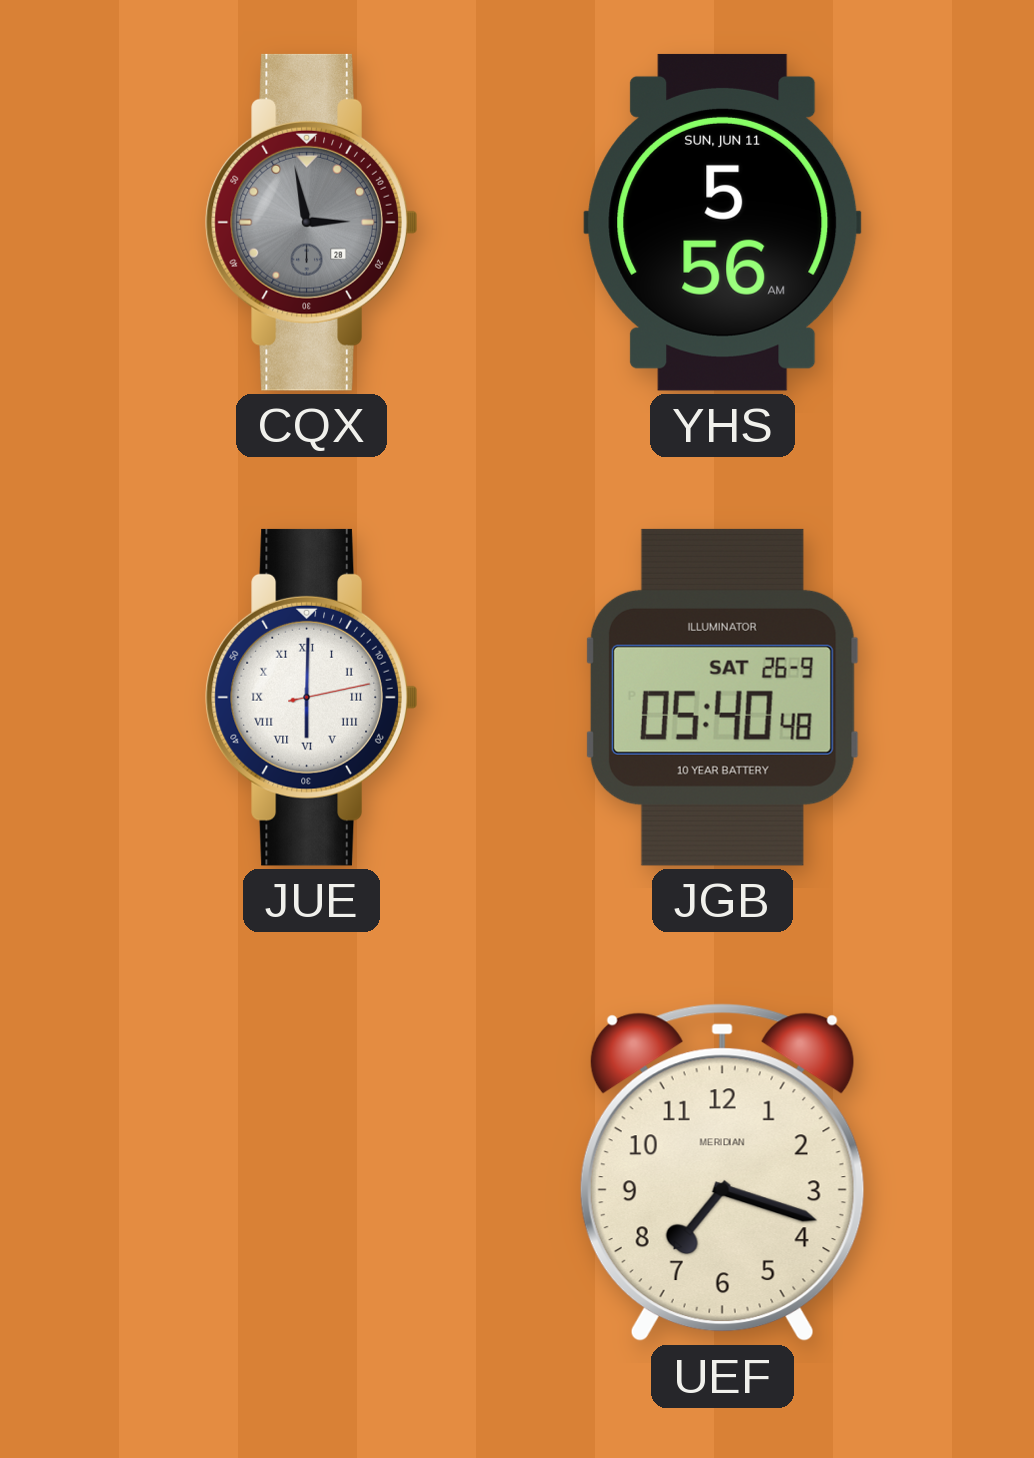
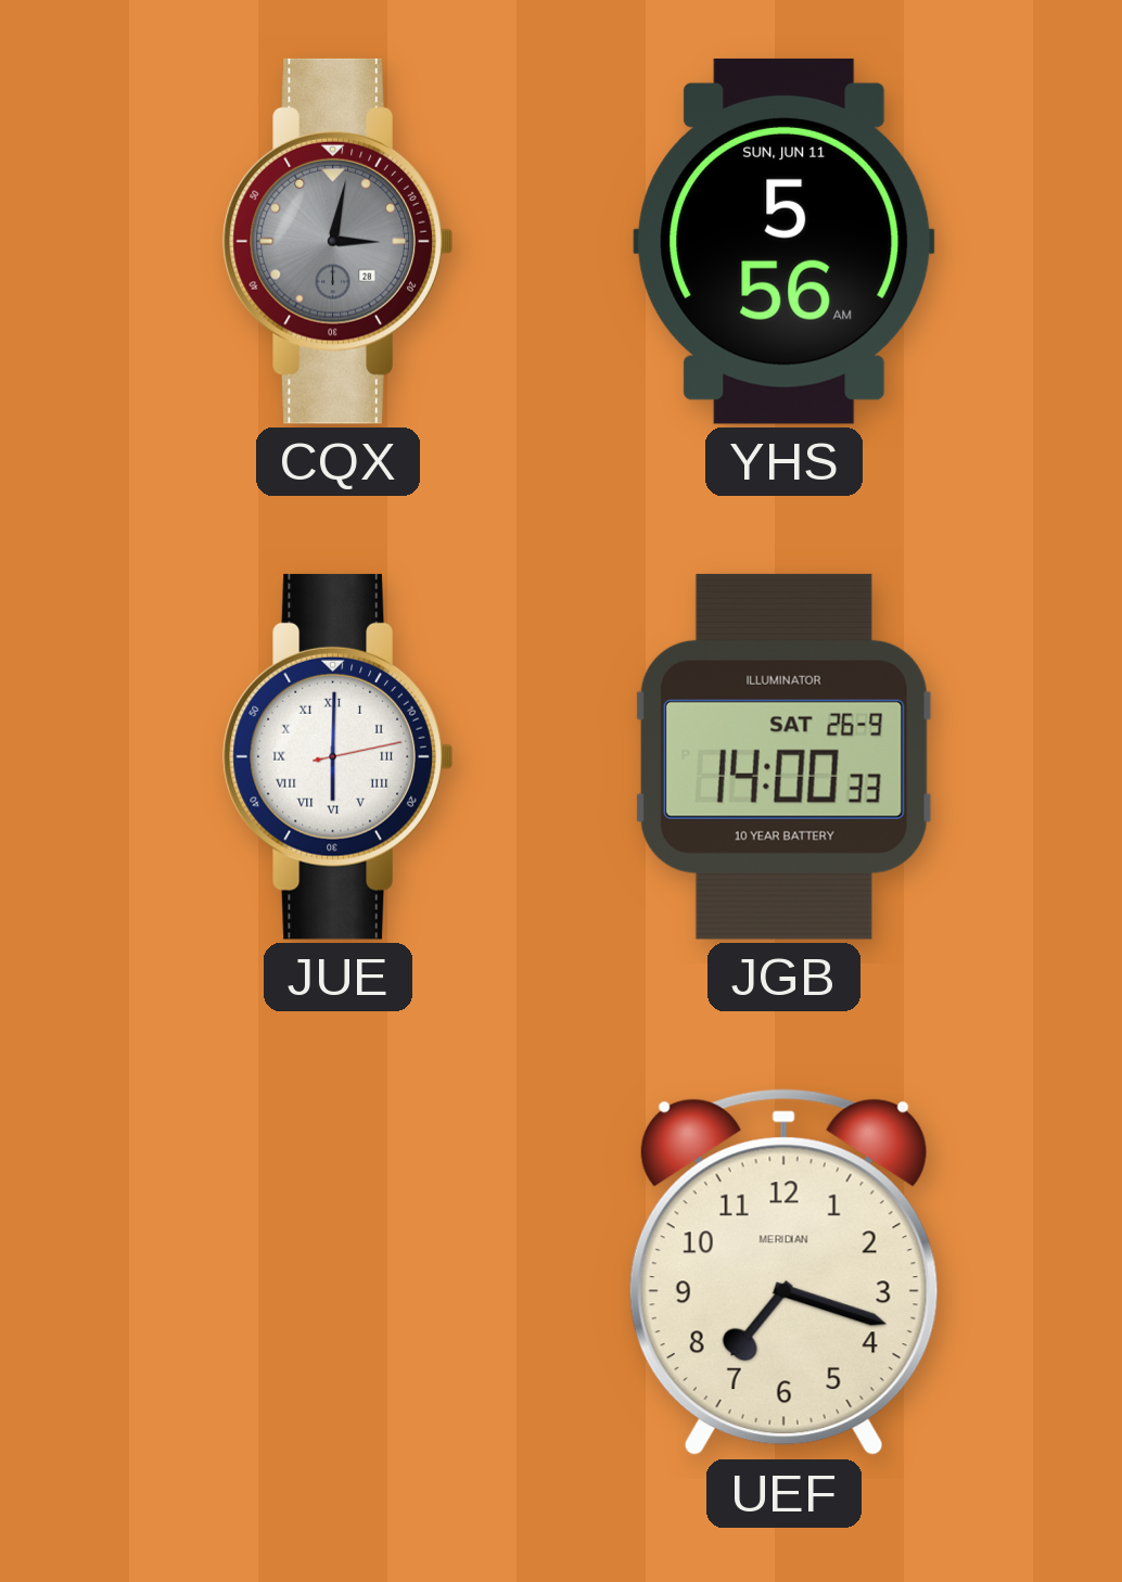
CQX: 2:58 -> 3:02 (339, 241)
JGB: 05:40 -> 14:00 (783, 756)
